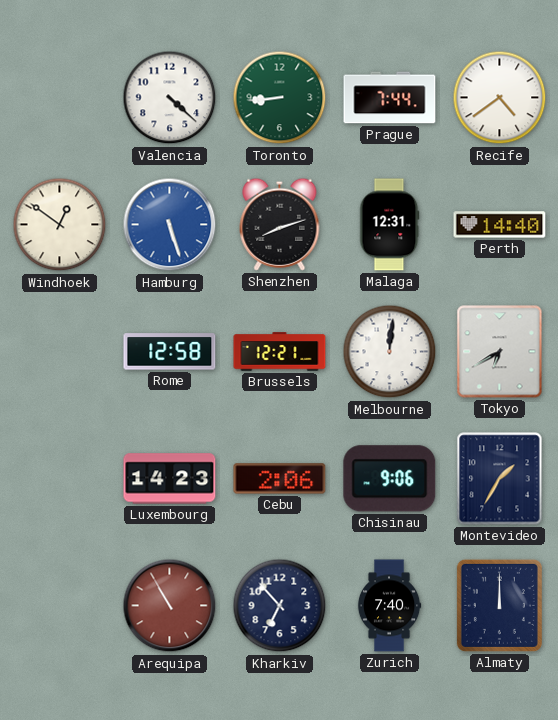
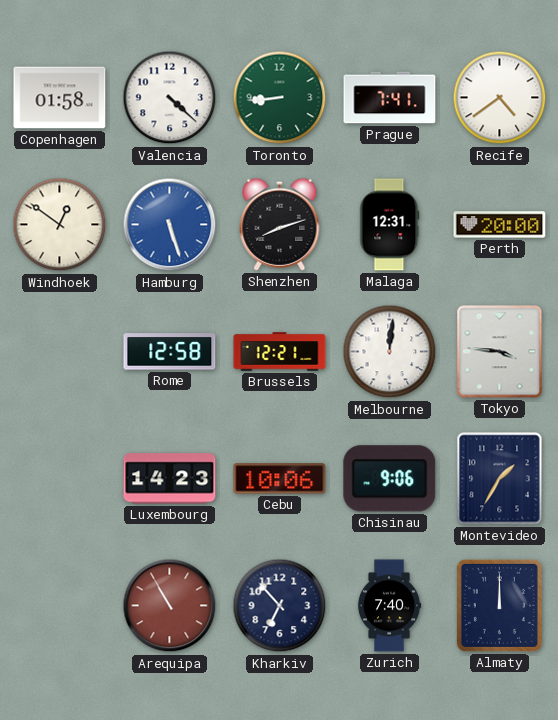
Copenhagen: none -> 01:58 (60, 98)
Prague: 7:44 -> 7:41 (390, 98)
Perth: 14:40 -> 20:00 (500, 225)
Tokyo: 6:40 -> 3:46 (500, 352)
Cebu: 2:06 -> 10:06 (280, 479)
